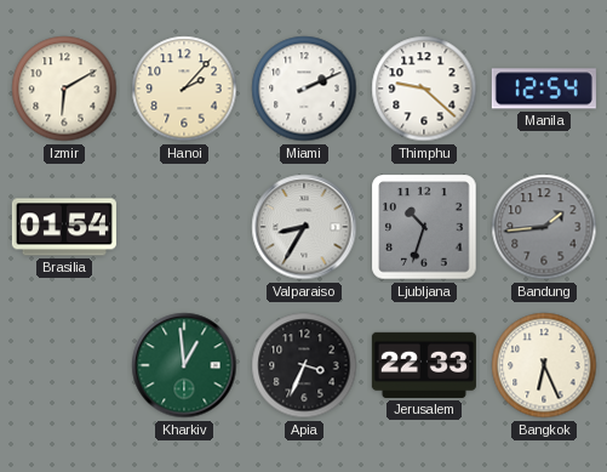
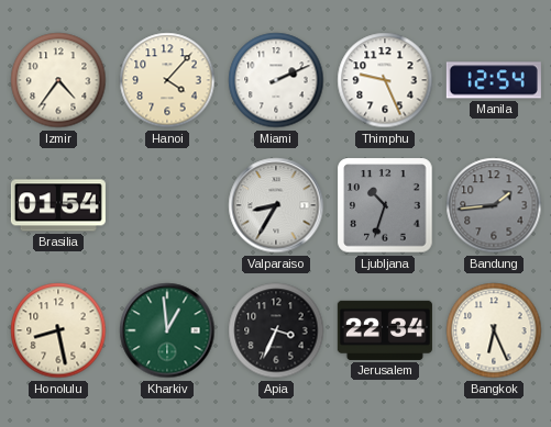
Izmir: 6:10 -> 4:36 (58, 80)
Hanoi: 2:07 -> 4:07 (167, 80)
Thimphu: 9:22 -> 9:26 (385, 80)
Honolulu: none -> 8:28 (58, 330)
Jerusalem: 22:33 -> 22:34 (385, 330)
